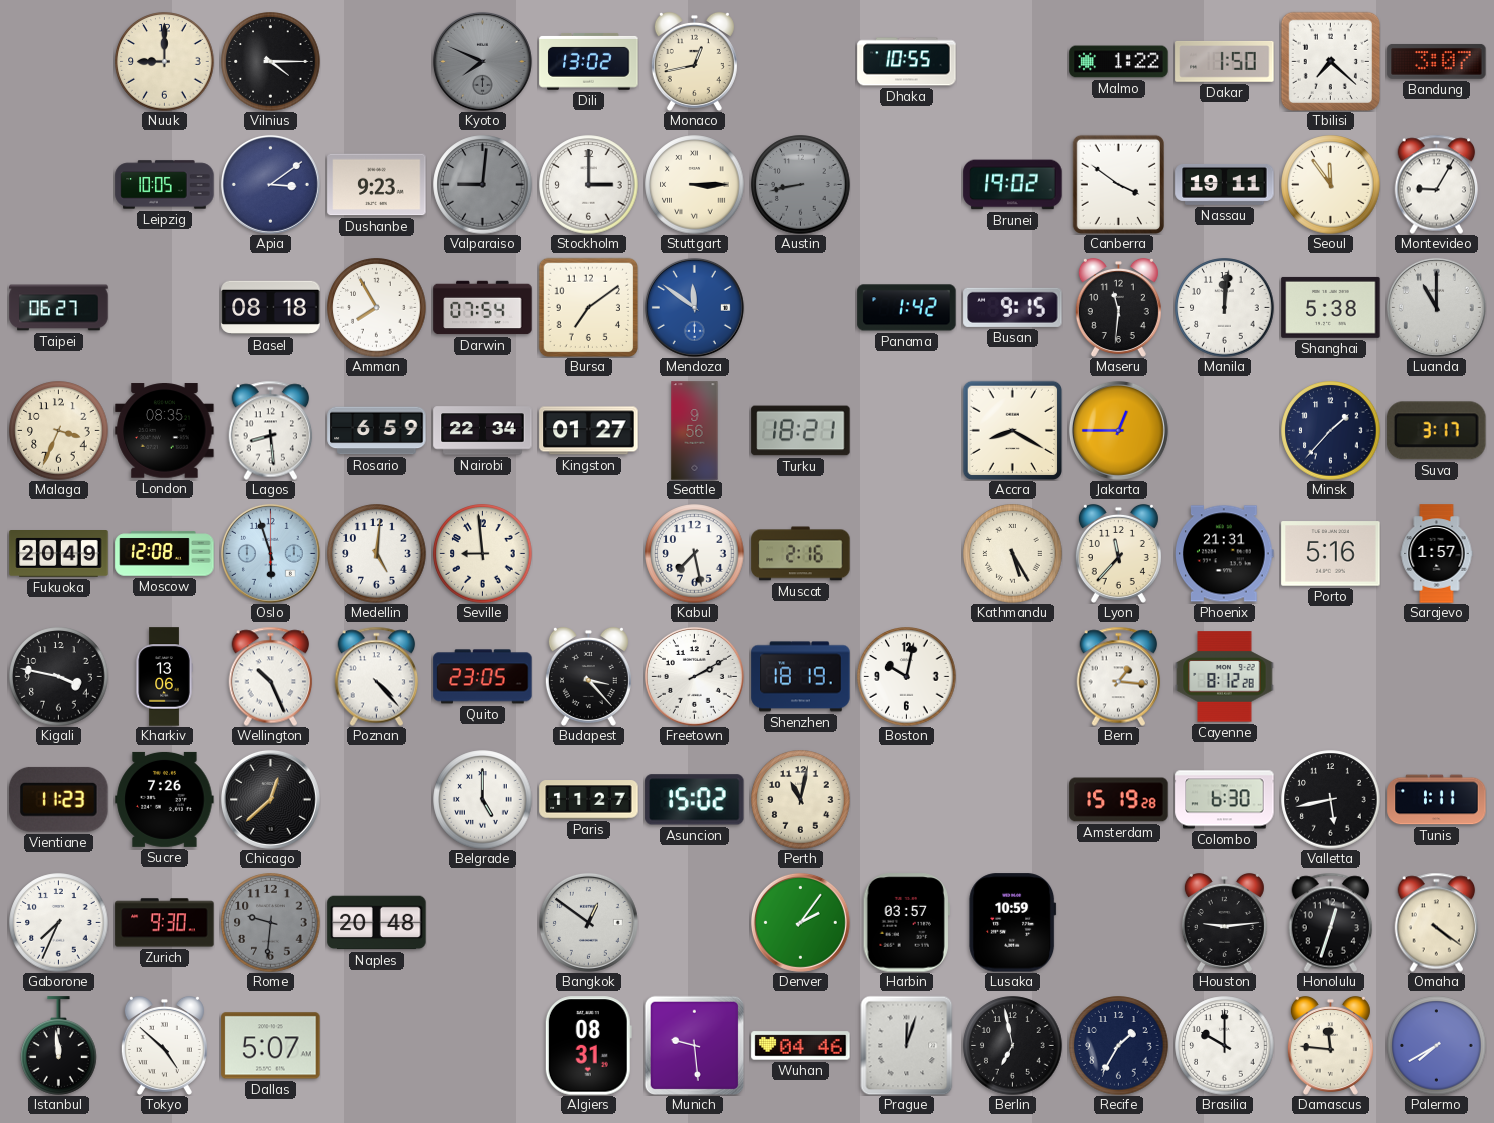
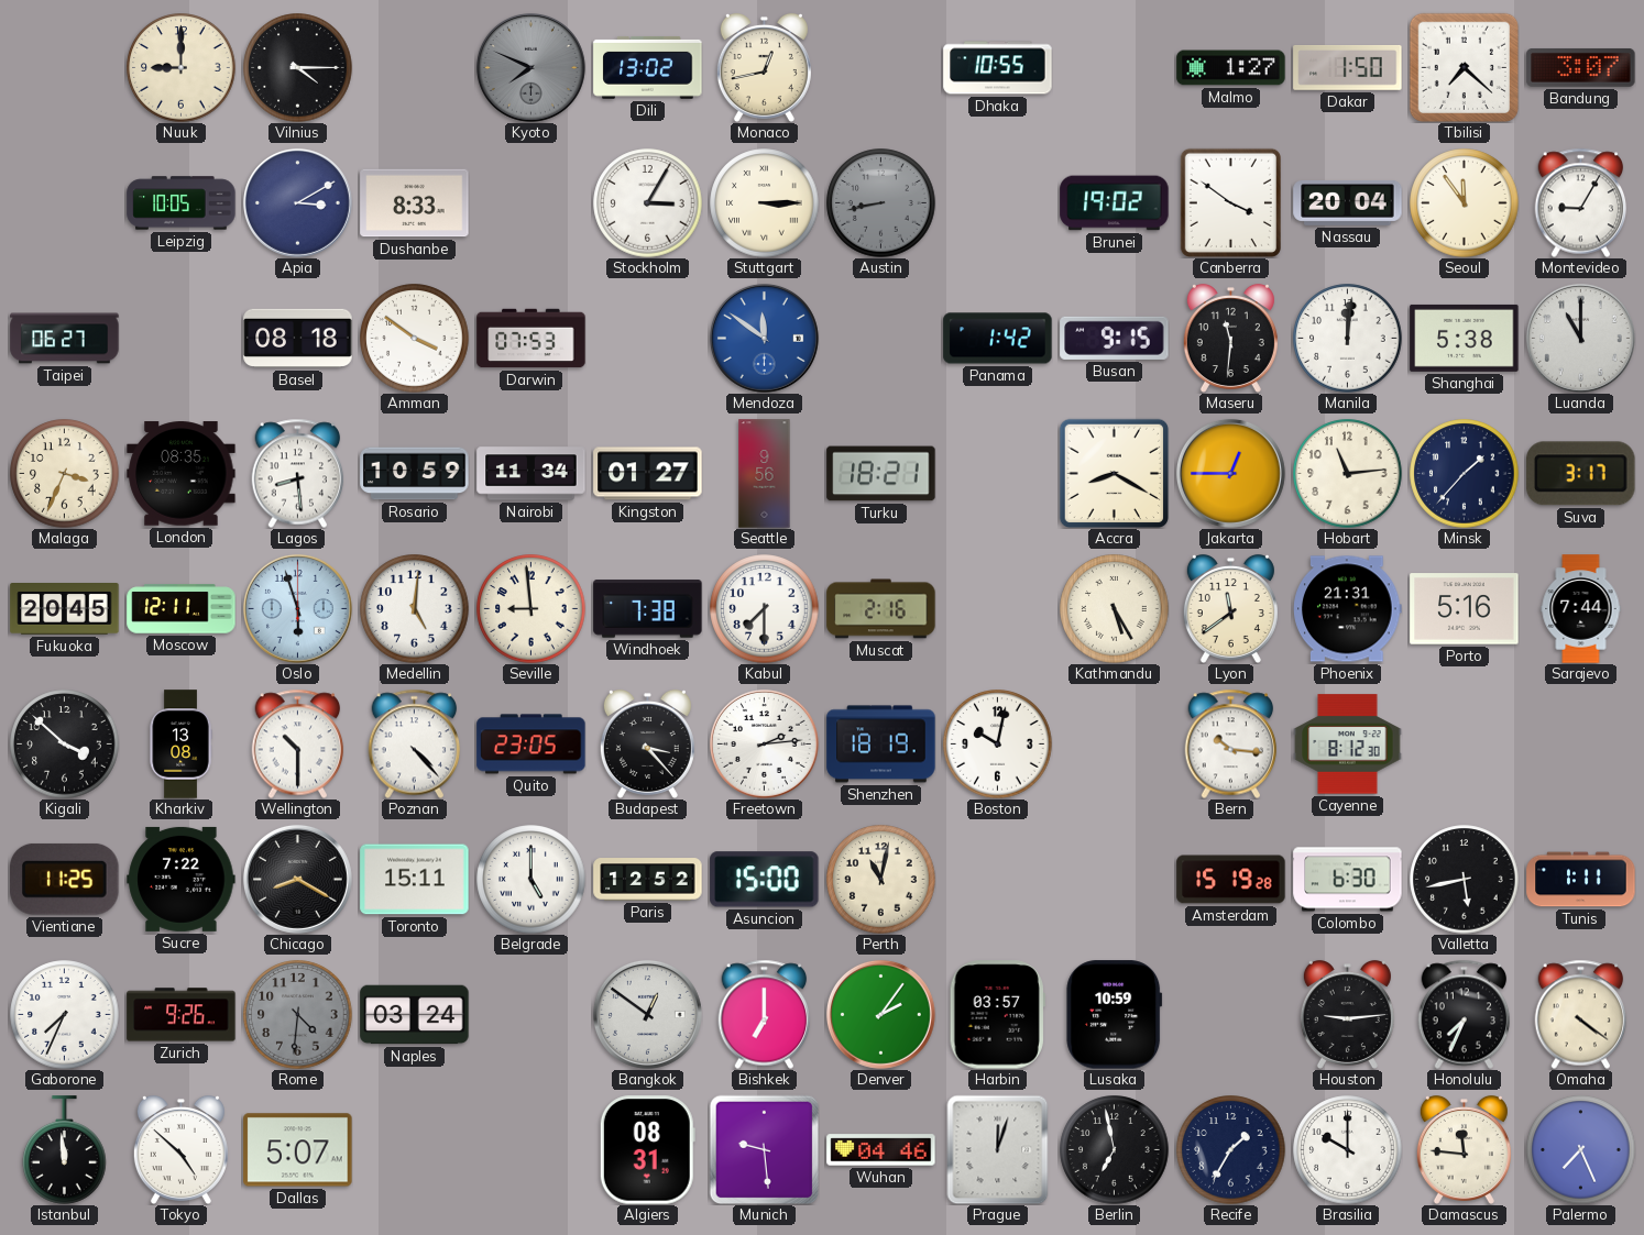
Malmo: 1:22 -> 1:27 (1231, 68)
Apia: 3:09 -> 3:10 (297, 202)
Dushanbe: 9:23 -> 8:33 (415, 203)
Valparaiso: 9:01 -> none (483, 185)
Stockholm: 3:00 -> 3:05 (648, 203)
Nassau: 19:11 -> 20:04 (1348, 202)
Amman: 7:55 -> 3:51 (415, 339)
Darwin: 07:54 -> 07:53 (531, 339)
Bursa: 7:09 -> none (588, 307)
Rosario: 6:59 -> 10:59 (415, 474)
Nairobi: 22:34 -> 11:34 (531, 474)
Hobart: none -> 11:14 (1348, 474)
Fukuoka: 20:49 -> 20:45 (65, 609)
Moscow: 12:08 -> 12:11 (182, 609)
Windhoek: none -> 7:38 (648, 609)
Kabul: 7:28 -> 7:30 (765, 609)
Lyon: 11:37 -> 11:39 (1230, 608)
Sarajevo: 1:57 -> 7:44 (1581, 609)
Kigali: 3:47 -> 3:52 (65, 745)
Kharkiv: 13:06 -> 13:08 (180, 745)
Wellington: 10:26 -> 10:30 (298, 743)
Freetown: 2:10 -> 2:14 (764, 743)
Bern: 1:16 -> 10:16 (1231, 743)
Cayenne: 8:12:28 -> 8:12:30 (1348, 745)
Vientiane: 11:23 -> 11:25 (65, 879)
Sucre: 7:26 -> 7:22 (182, 879)
Chicago: 12:38 -> 8:20 (297, 879)
Toronto: none -> 15:11 (415, 880)
Paris: 11:27 -> 12:52 (648, 880)
Asuncion: 15:02 -> 15:00 (765, 880)
Zurich: 9:30 -> 9:26 (182, 1015)
Rome: 9:31 -> 4:31 (298, 1015)
Naples: 20:48 -> 03:24 (415, 1015)
Bishkek: none -> 7:00 (765, 1014)
Honolulu: 12:33 -> 7:34 (1465, 1014)
Palermo: 7:40 -> 7:26 (1581, 1150)
